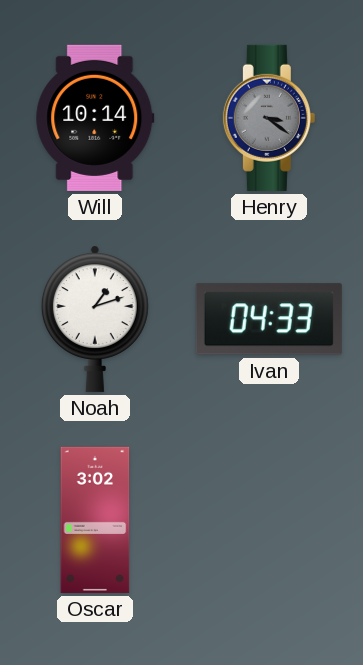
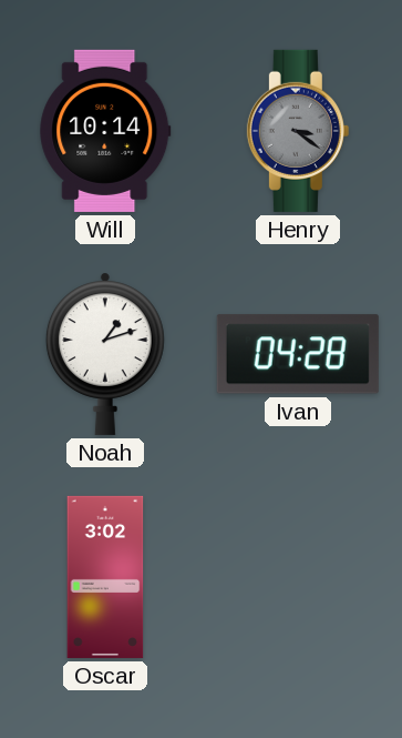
Ivan: 04:33 -> 04:28 (298, 354)
